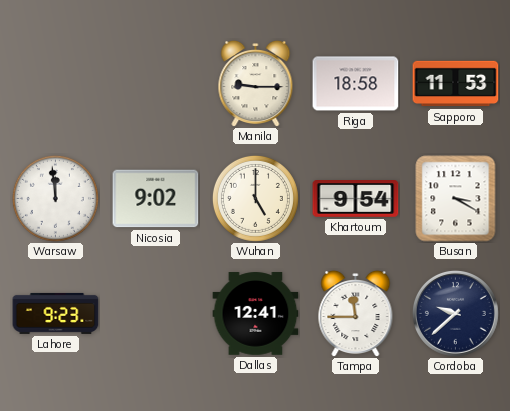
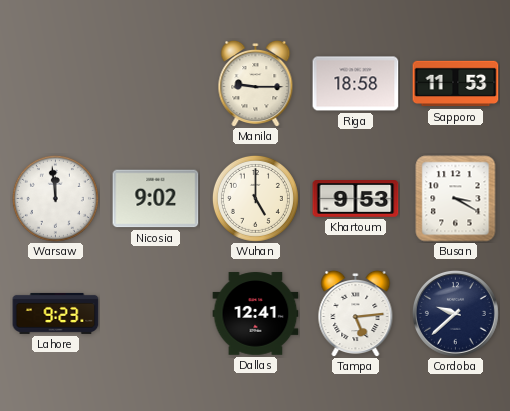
Khartoum: 9:54 -> 9:53 (356, 199)
Tampa: 11:45 -> 5:14 (356, 313)
